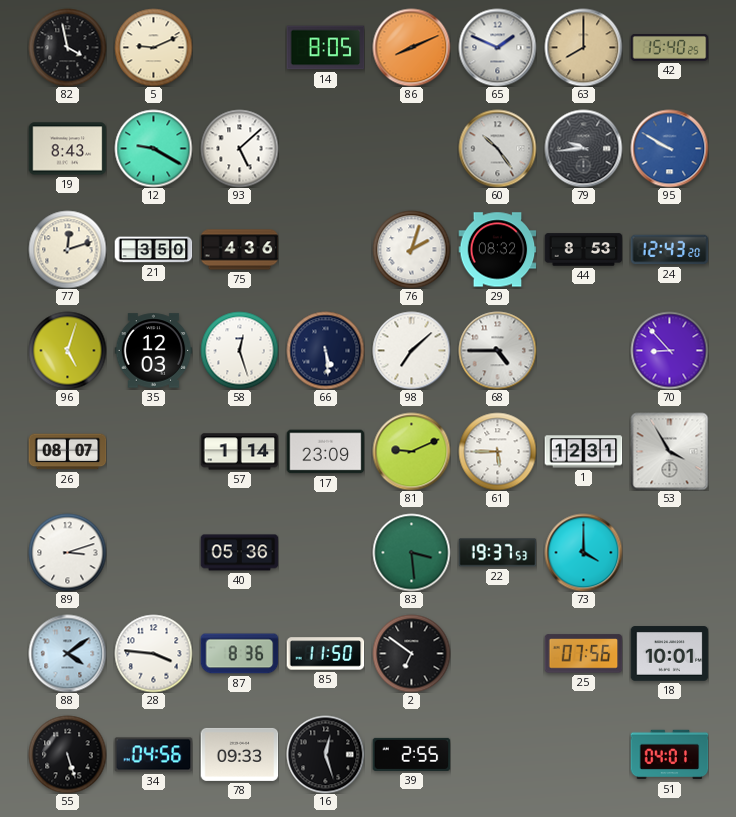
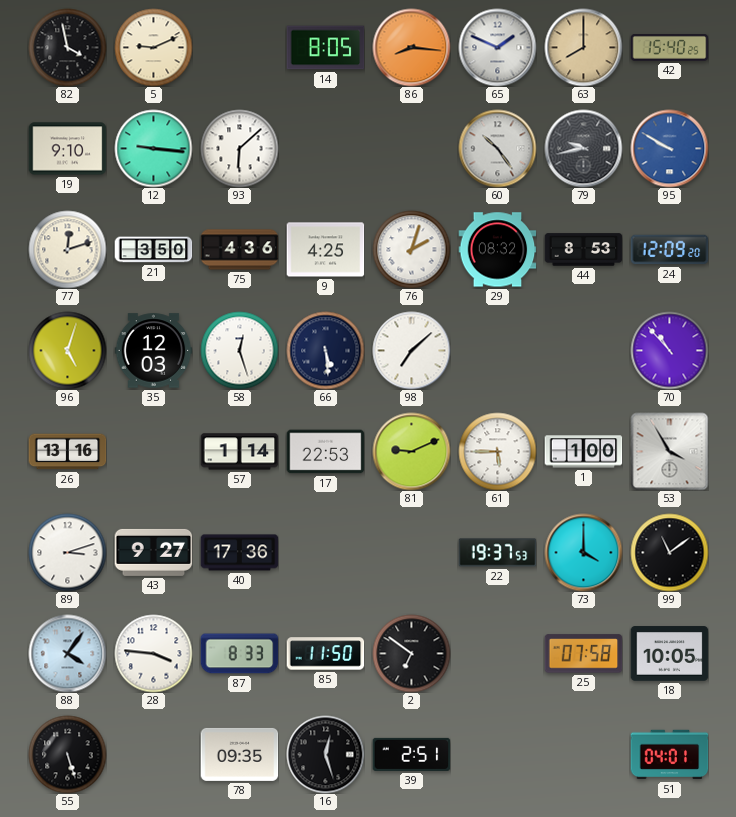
86: 8:11 -> 8:16 (411, 47)
19: 8:43 -> 9:10 (67, 149)
12: 9:20 -> 9:16 (153, 148)
93: 5:08 -> 6:08 (239, 148)
79: 9:44 -> 9:43 (583, 148)
9: none -> 4:25 (325, 250)
24: 12:43 -> 12:09 (669, 250)
68: 4:45 -> none (497, 350)
70: 8:53 -> 10:53 (669, 350)
26: 08:07 -> 13:16 (67, 452)
17: 23:09 -> 22:53 (325, 452)
1: 12:31 -> 1:00 (583, 452)
43: none -> 9:27 (153, 552)
40: 05:36 -> 17:36 (239, 553)
83: 3:29 -> none (411, 552)
99: none -> 11:09 (669, 552)
88: 4:09 -> 4:06 (67, 653)
87: 8:36 -> 8:33 (239, 654)
25: 07:56 -> 07:58 (583, 654)
18: 10:01 -> 10:05 (669, 654)
34: 04:56 -> none (153, 755)
78: 09:33 -> 09:35 (239, 754)
39: 2:55 -> 2:51 (411, 754)
